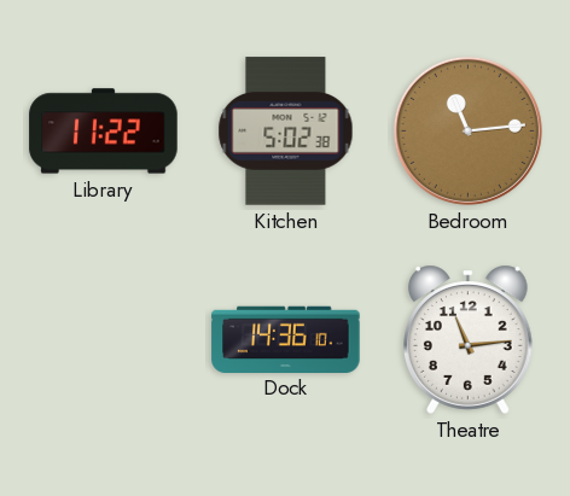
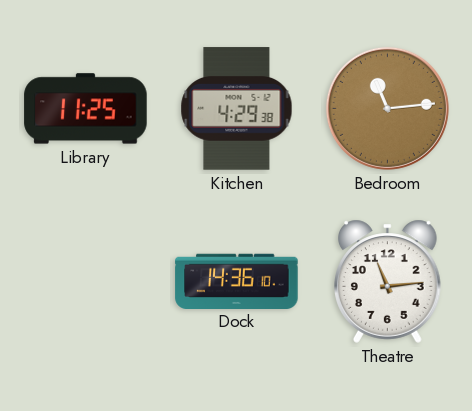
Library: 11:22 -> 11:25 (86, 109)
Kitchen: 5:02 -> 4:29 (237, 109)
